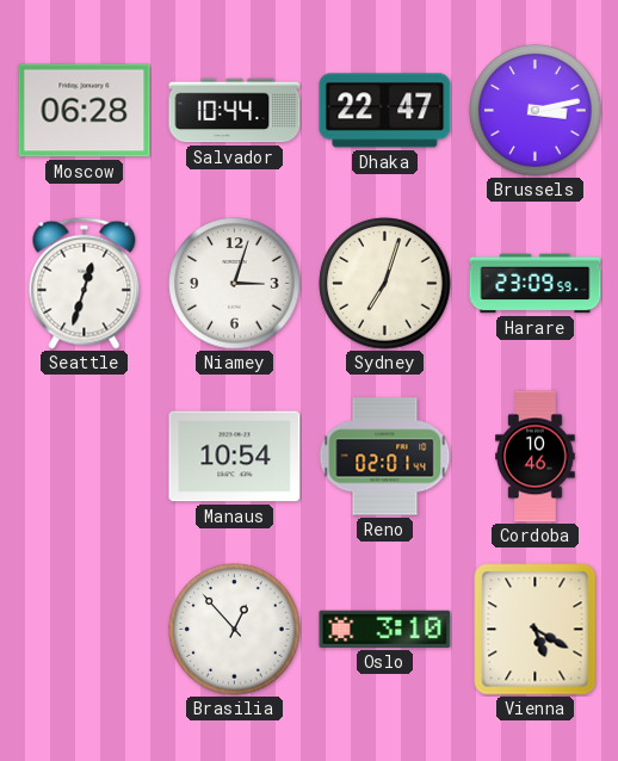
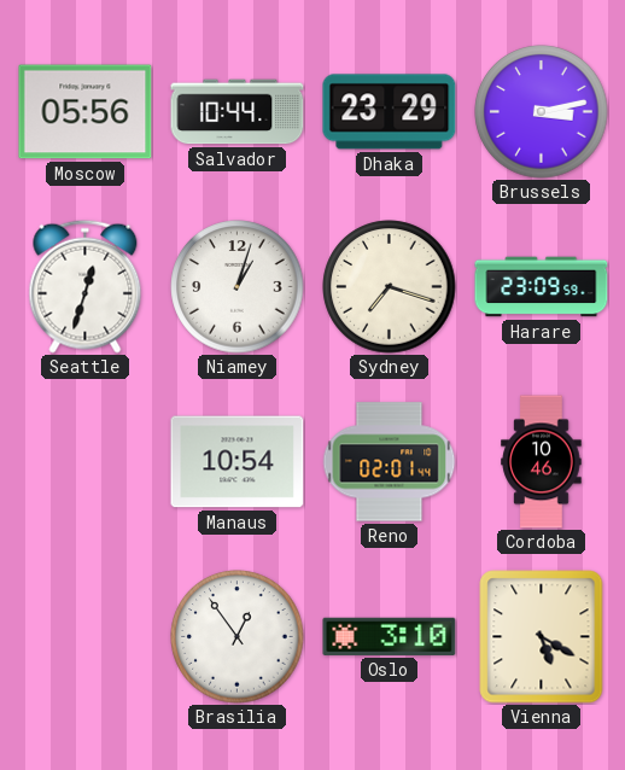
Moscow: 06:28 -> 05:56 (86, 112)
Dhaka: 22:47 -> 23:29 (390, 112)
Niamey: 3:03 -> 1:03 (238, 287)
Sydney: 7:03 -> 7:18 (390, 287)
Brasilia: 12:53 -> 12:54 (238, 637)
